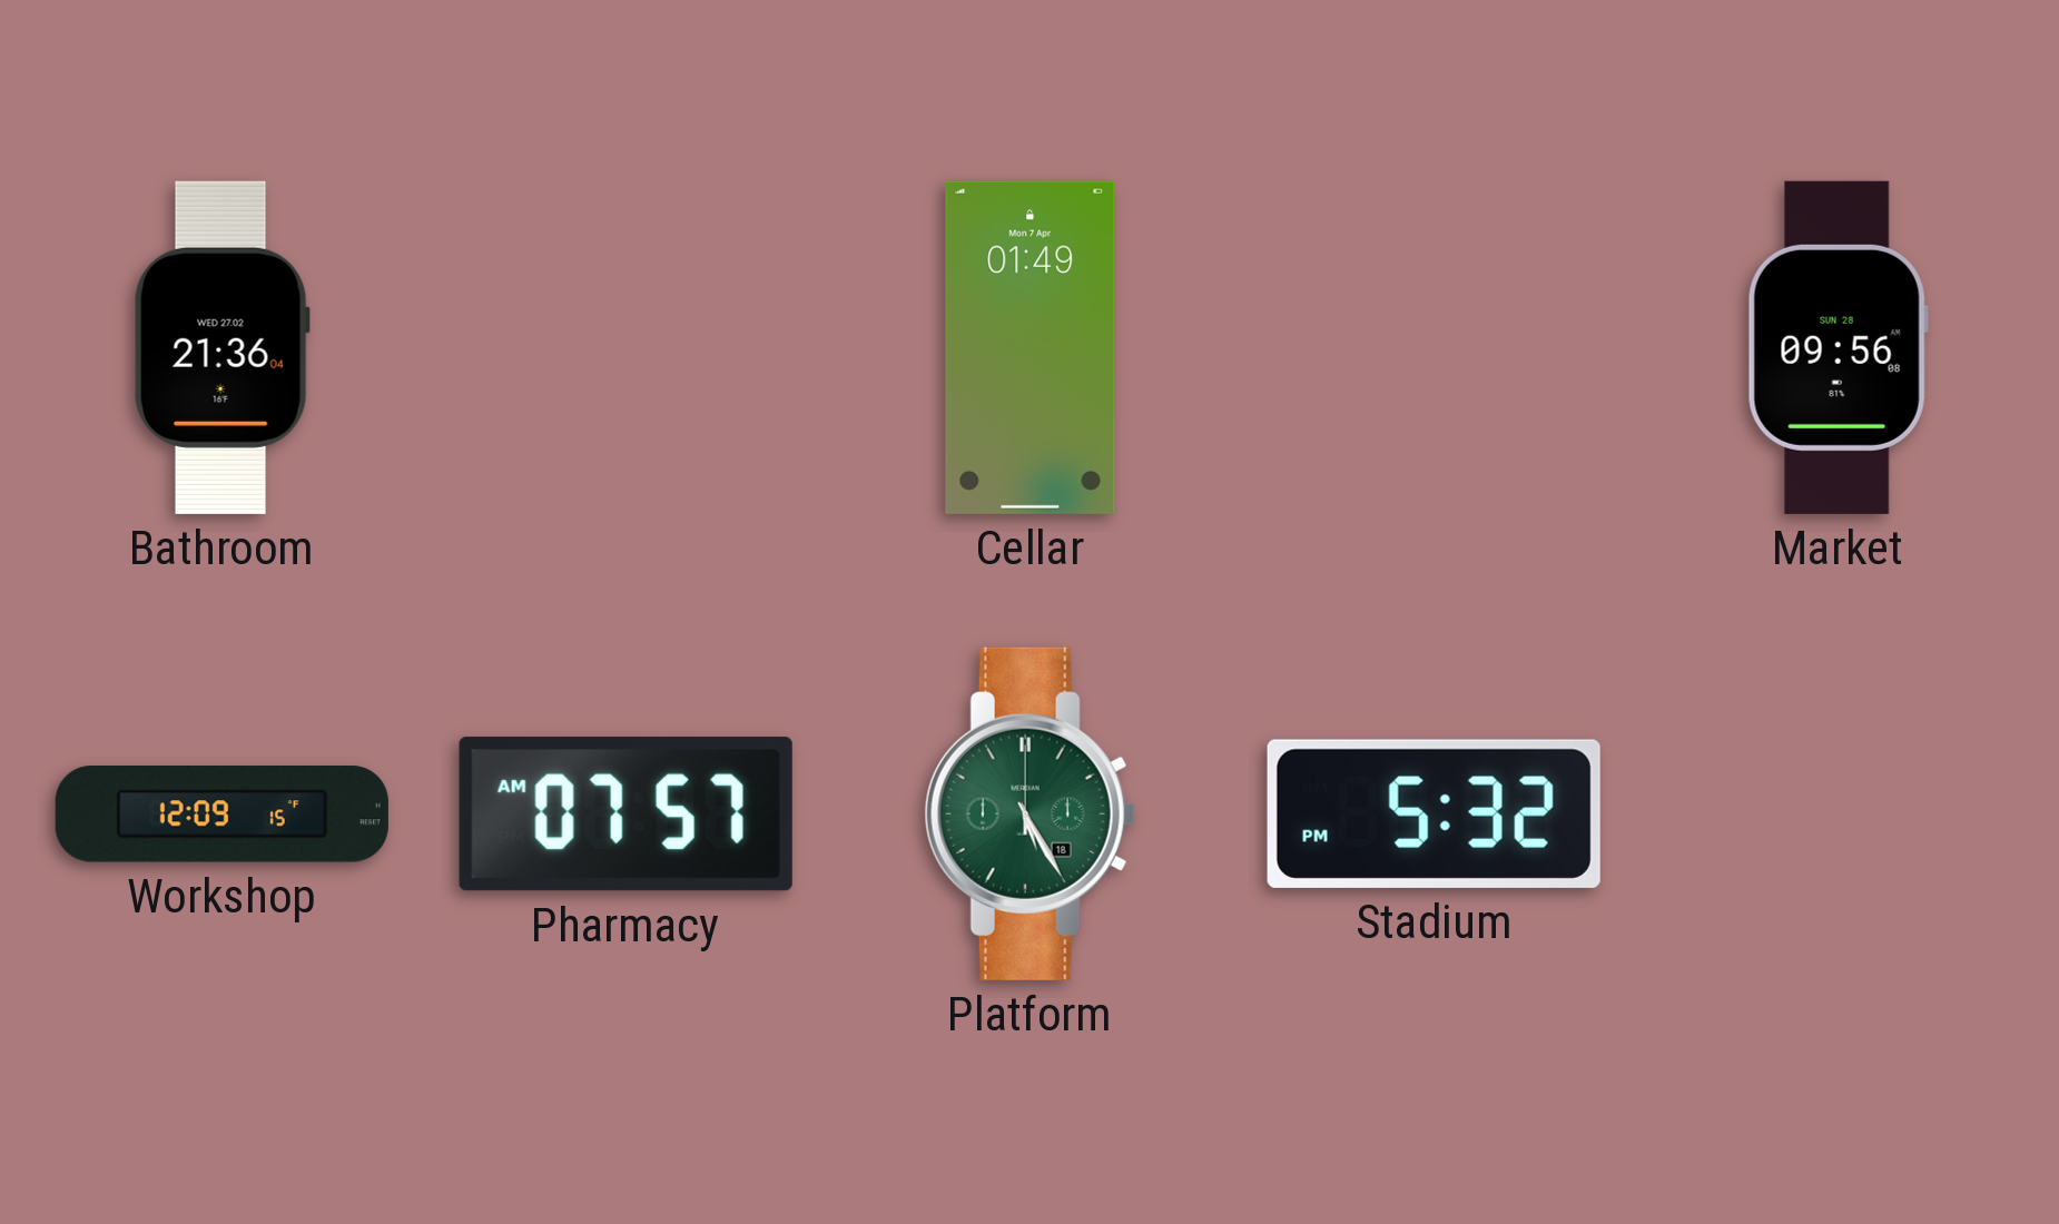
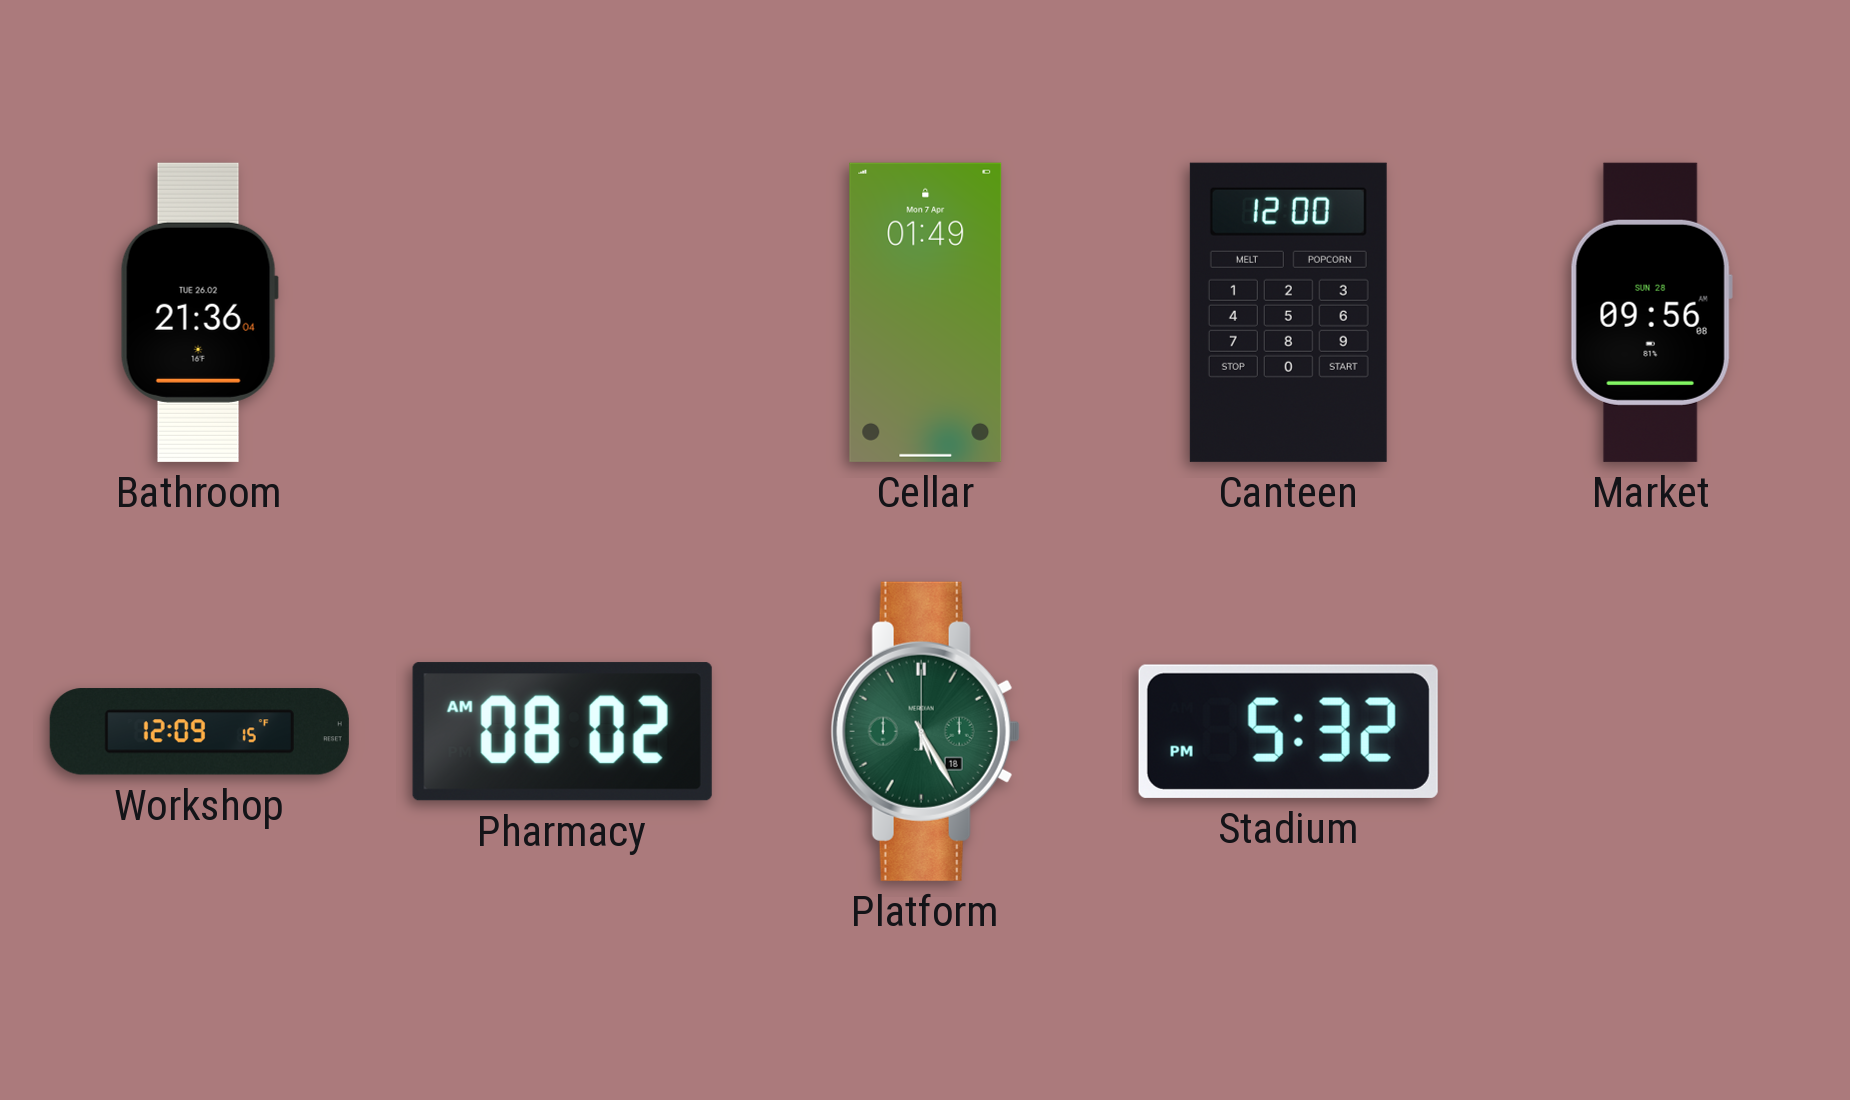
Bathroom date: WED 27.02 -> TUE 26.02 (199, 312)
Canteen: none -> 12:00 (1288, 312)
Pharmacy: 07:57 -> 08:02 (562, 732)
